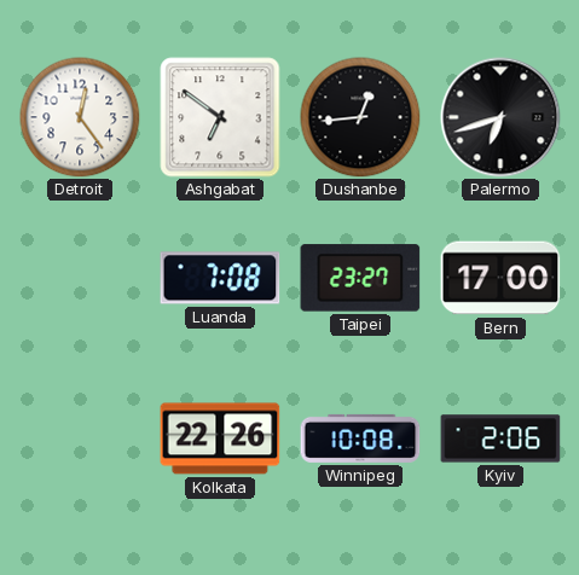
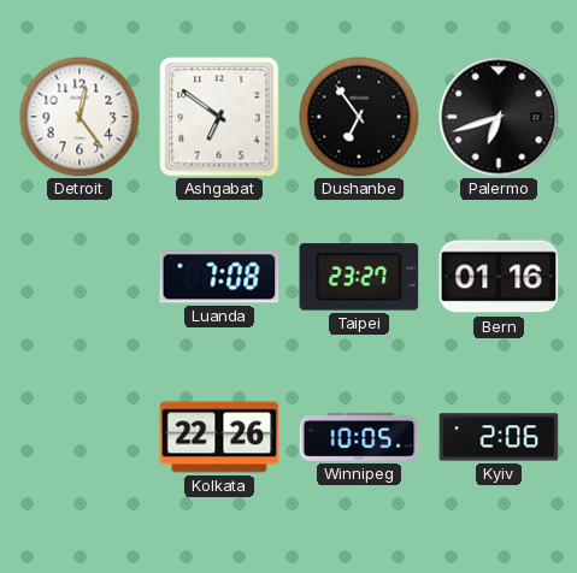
Dushanbe: 12:44 -> 6:54 (359, 117)
Bern: 17:00 -> 01:16 (499, 277)
Winnipeg: 10:08 -> 10:05 (359, 437)
